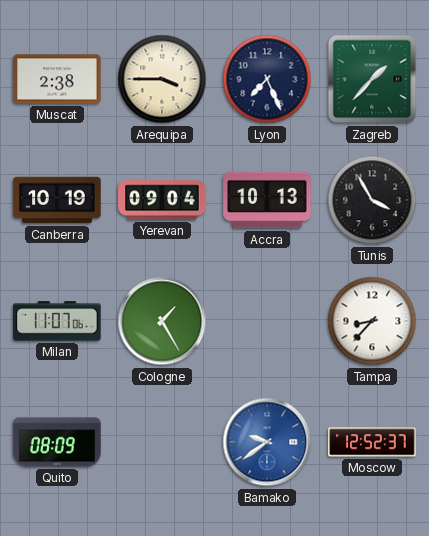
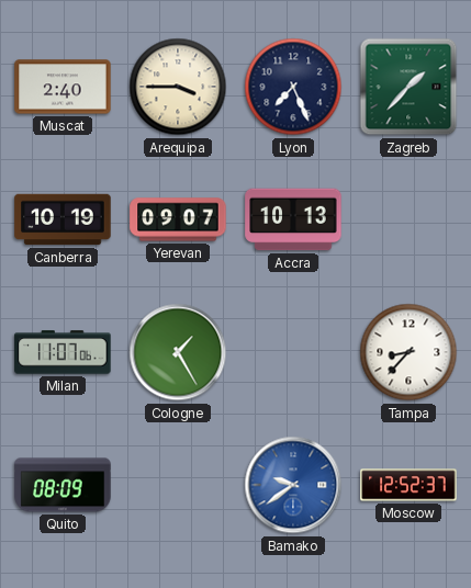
Muscat: 2:38 -> 2:40 (63, 87)
Yerevan: 09:04 -> 09:07 (178, 219)
Tunis: 3:55 -> none (372, 200)
